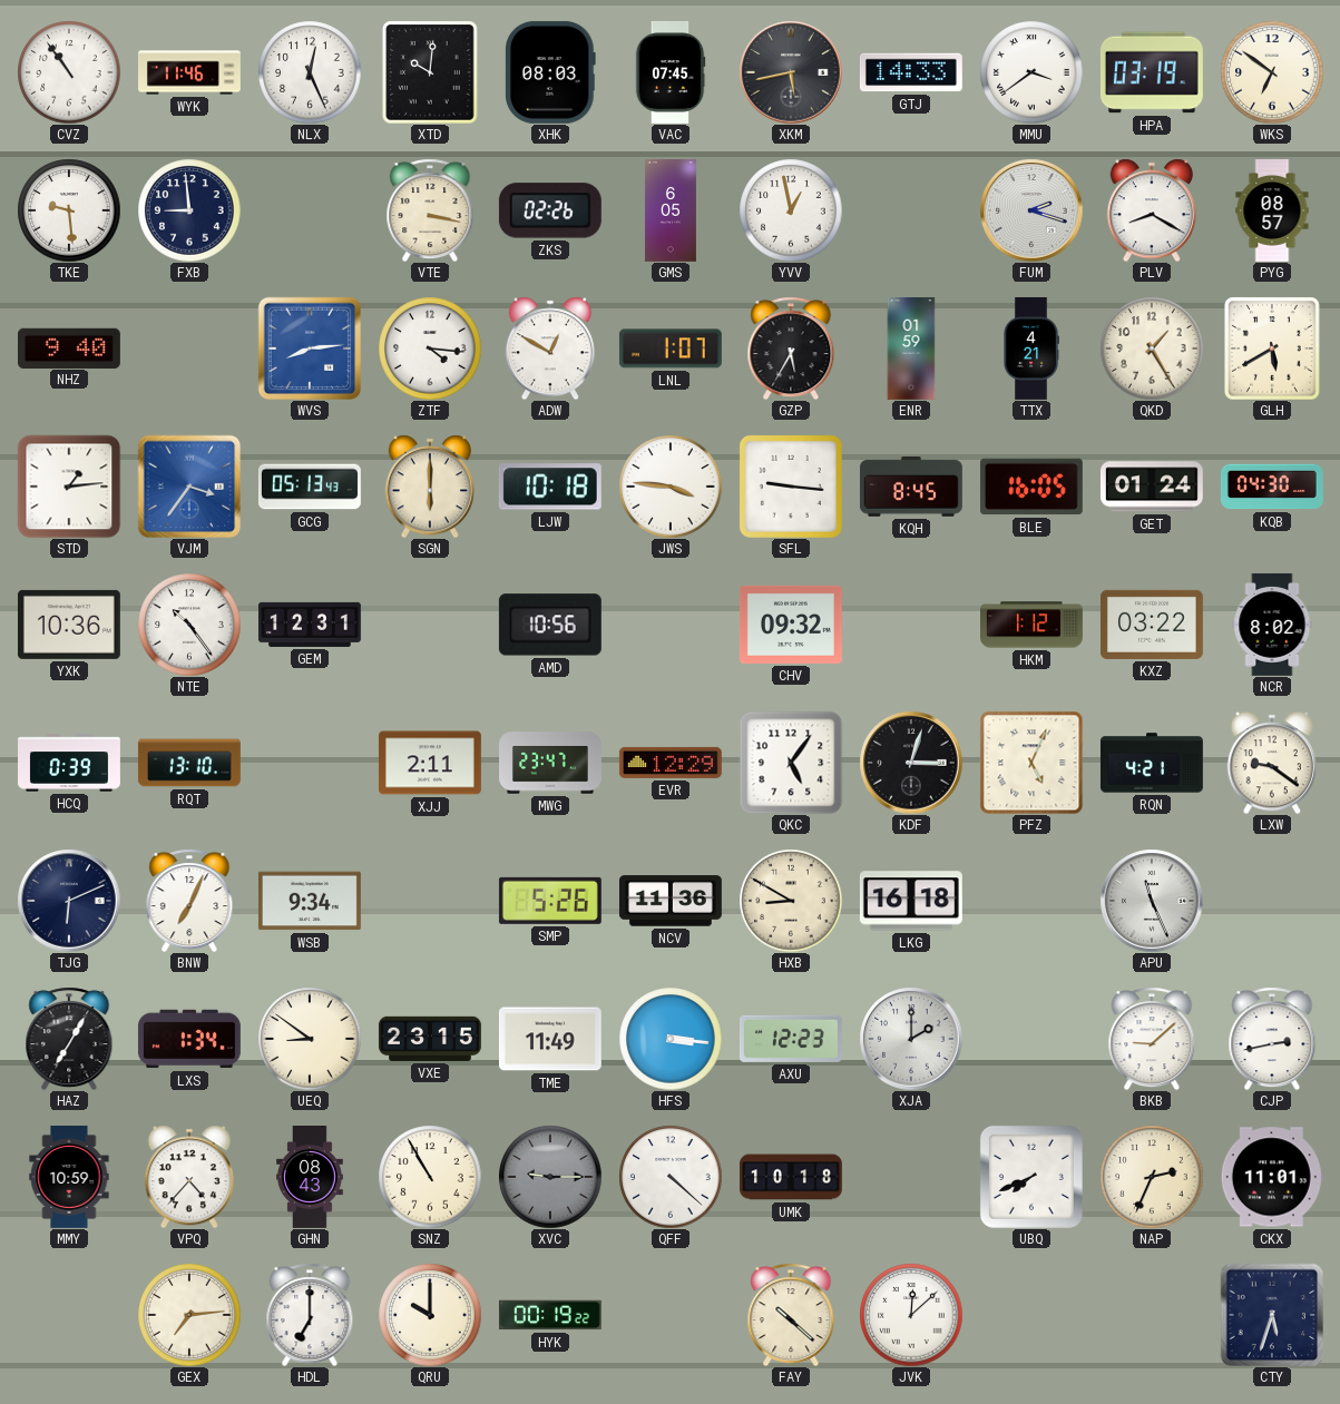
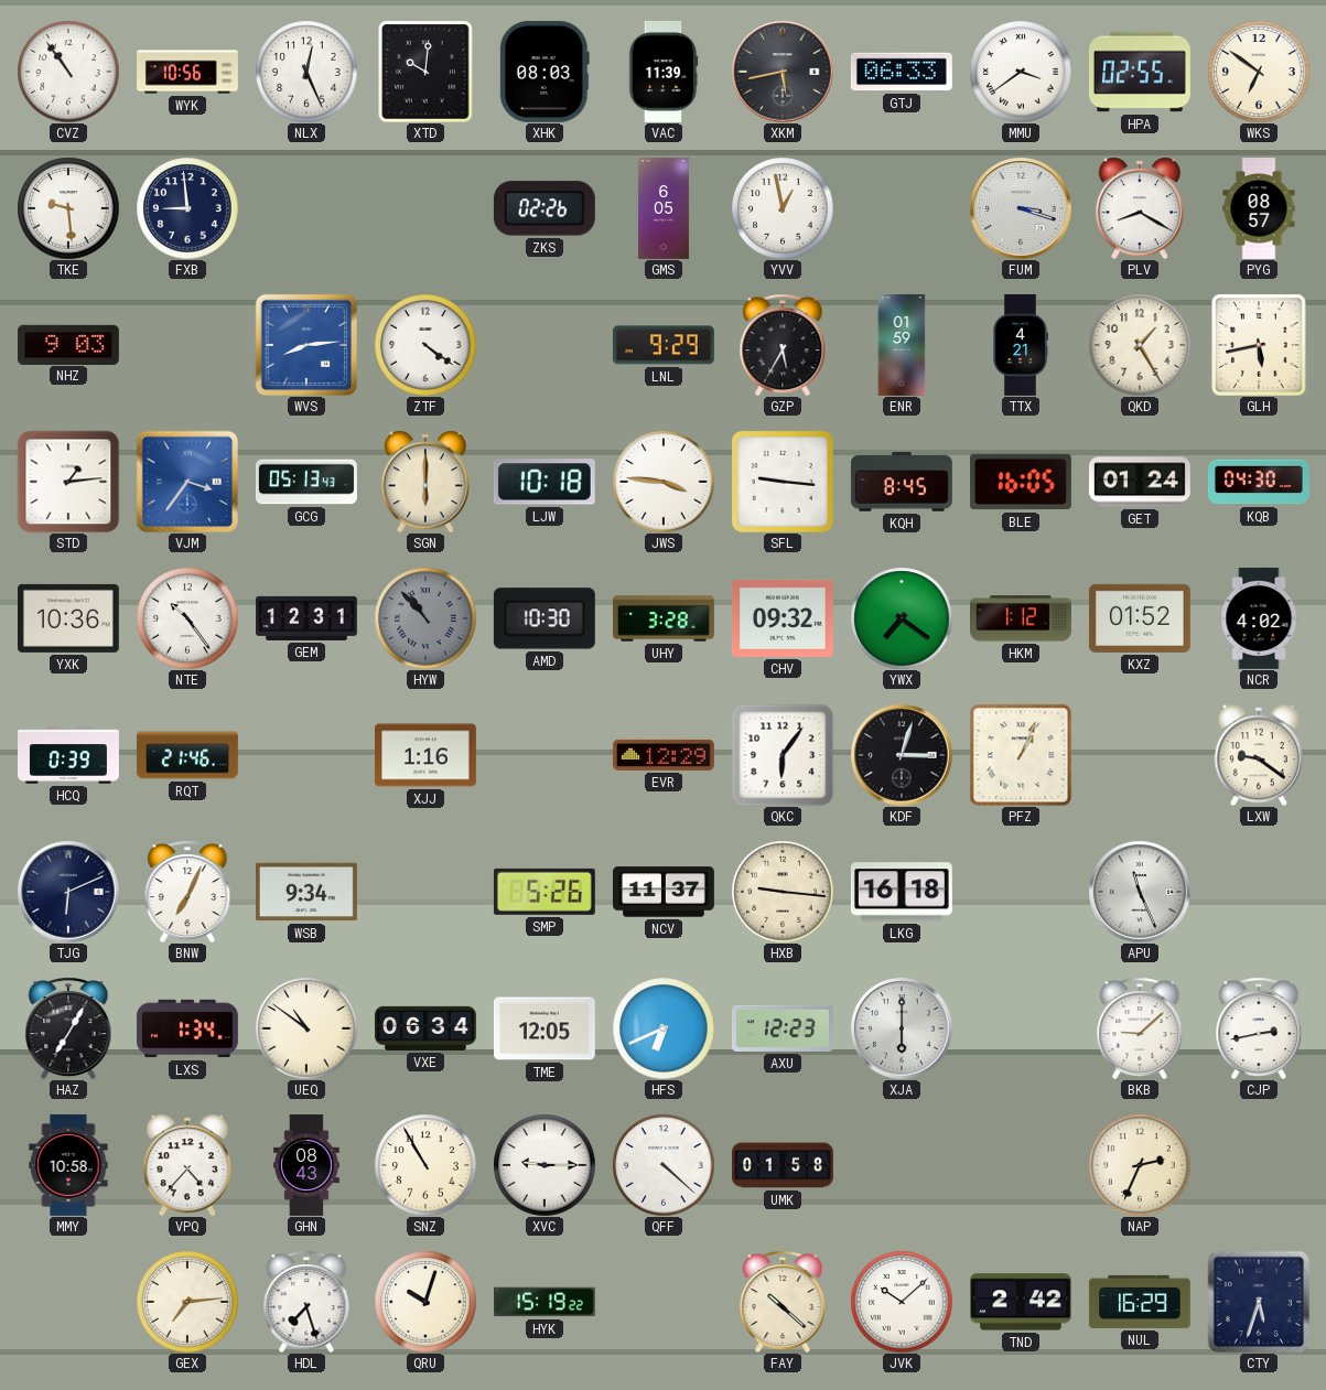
WYK: 11:46 -> 10:56 (188, 72)
VAC: 07:45 -> 11:39 (664, 72)
GTJ: 14:33 -> 06:33 (902, 72)
HPA: 03:19 -> 02:55 (1140, 72)
VTE: 3:17 -> none (430, 210)
FUM: 2:18 -> 3:18 (1021, 208)
NHZ: 9:40 -> 9:03 (68, 344)
ZTF: 4:16 -> 4:21 (425, 345)
ADW: 12:50 -> none (550, 348)
LNL: 1:07 -> 9:29 (664, 345)
GLH: 5:40 -> 5:43 (1259, 345)
HYW: none -> 10:53 (425, 618)
AMD: 10:56 -> 10:30 (545, 618)
UHY: none -> 3:28 (665, 618)
YWX: none -> 7:21 (902, 618)
KXZ: 03:22 -> 01:52 (1140, 618)
NCR: 8:02 -> 4:02 (1259, 618)
RQT: 13:10 -> 21:46 (187, 755)
XJJ: 2:11 -> 1:16 (425, 755)
MWG: 23:47 -> none (551, 763)
QKC: 5:06 -> 6:06 (783, 755)
PFZ: 5:04 -> 1:04 (1021, 755)
RQN: 4:21 -> none (1152, 763)
NCV: 11:36 -> 11:37 (664, 892)
HXB: 8:50 -> 9:16 (783, 892)
UEQ: 8:51 -> 10:51 (306, 1028)
VXE: 23:15 -> 06:34 (425, 1028)
TME: 11:49 -> 12:05 (545, 1028)
HFS: 3:16 -> 6:41 (664, 1028)
XJA: 2:00 -> 6:00 (902, 1028)
MMY: 10:59 -> 10:58 (68, 1165)
XVC dial: grey -> white (545, 1165)
UMK: 10:18 -> 01:58 (783, 1165)
UBQ: 7:41 -> none (1031, 1177)
CKX: 11:01 -> none (1272, 1177)
HDL: 7:00 -> 7:27 (306, 1302)
QRU: 10:00 -> 10:03 (425, 1302)
HYK: 00:19 -> 15:19 (545, 1302)
JVK: 12:08 -> 10:08 (902, 1302)
TND: none -> 2:42 (1021, 1302)
NUL: none -> 16:29 (1140, 1302)
